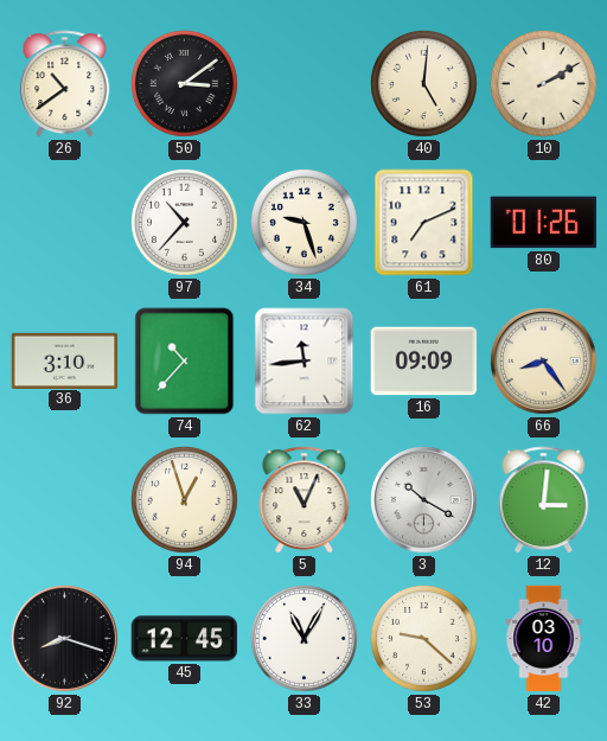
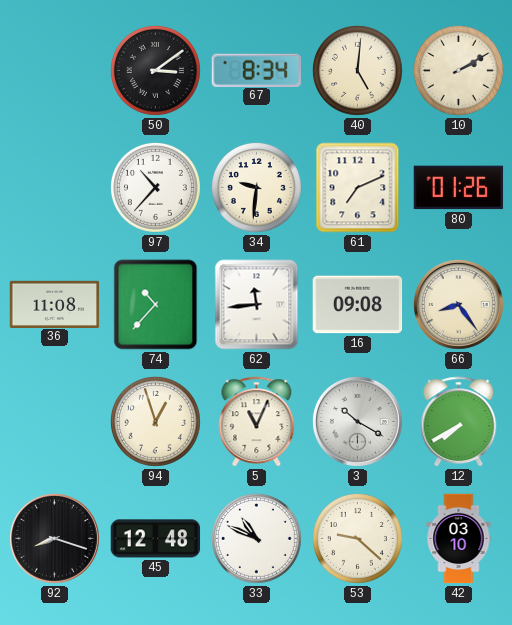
26: 10:39 -> none (65, 84)
67: none -> 8:34 (256, 70)
34: 9:27 -> 9:31 (256, 187)
36: 3:10 -> 11:08 (55, 304)
16: 09:09 -> 09:08 (358, 305)
12: 3:01 -> 7:40 (459, 422)
45: 12:45 -> 12:48 (156, 539)
33: 11:05 -> 10:49 (256, 538)
